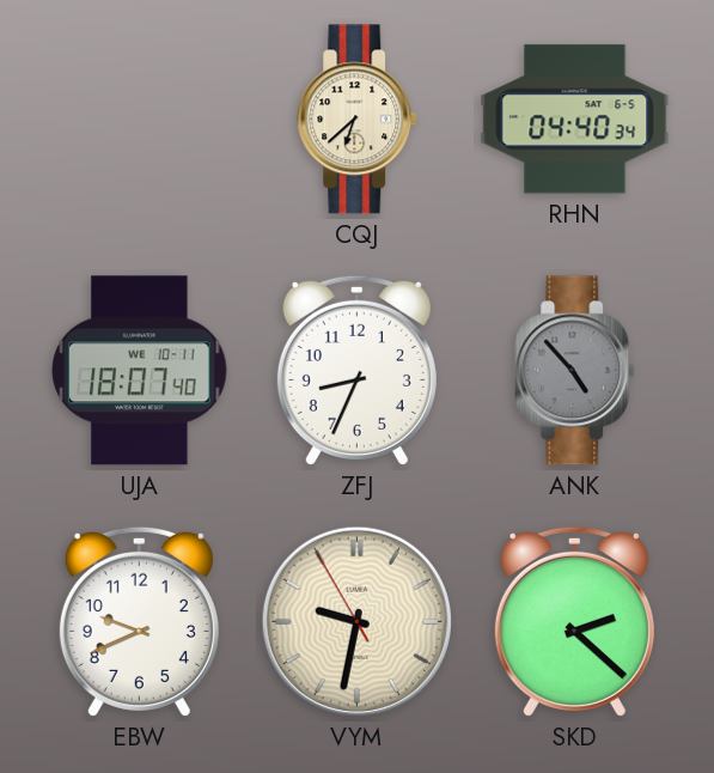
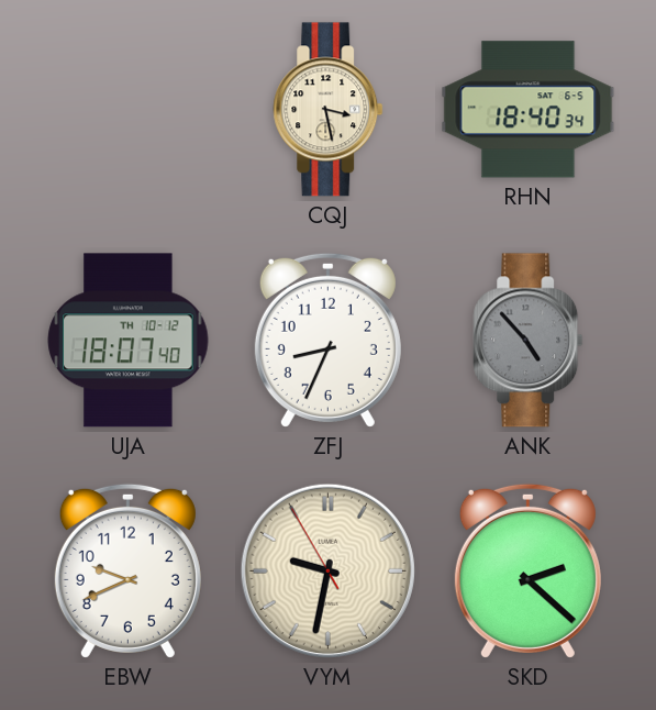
CQJ: 6:38 -> 3:28 (329, 110)
RHN: 04:40 -> 18:40 (529, 110)
UJA date: WE 10-11 -> TH 10-12 (129, 341)
